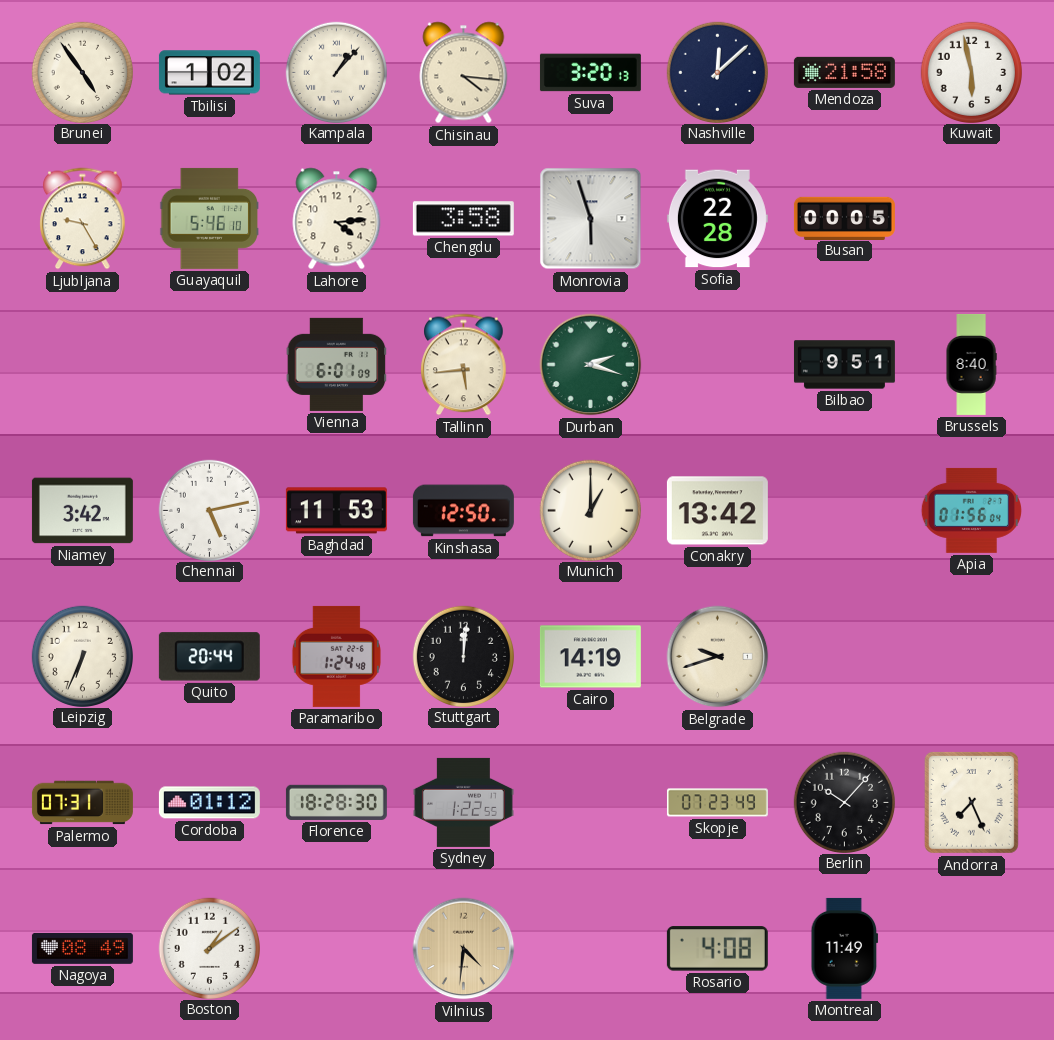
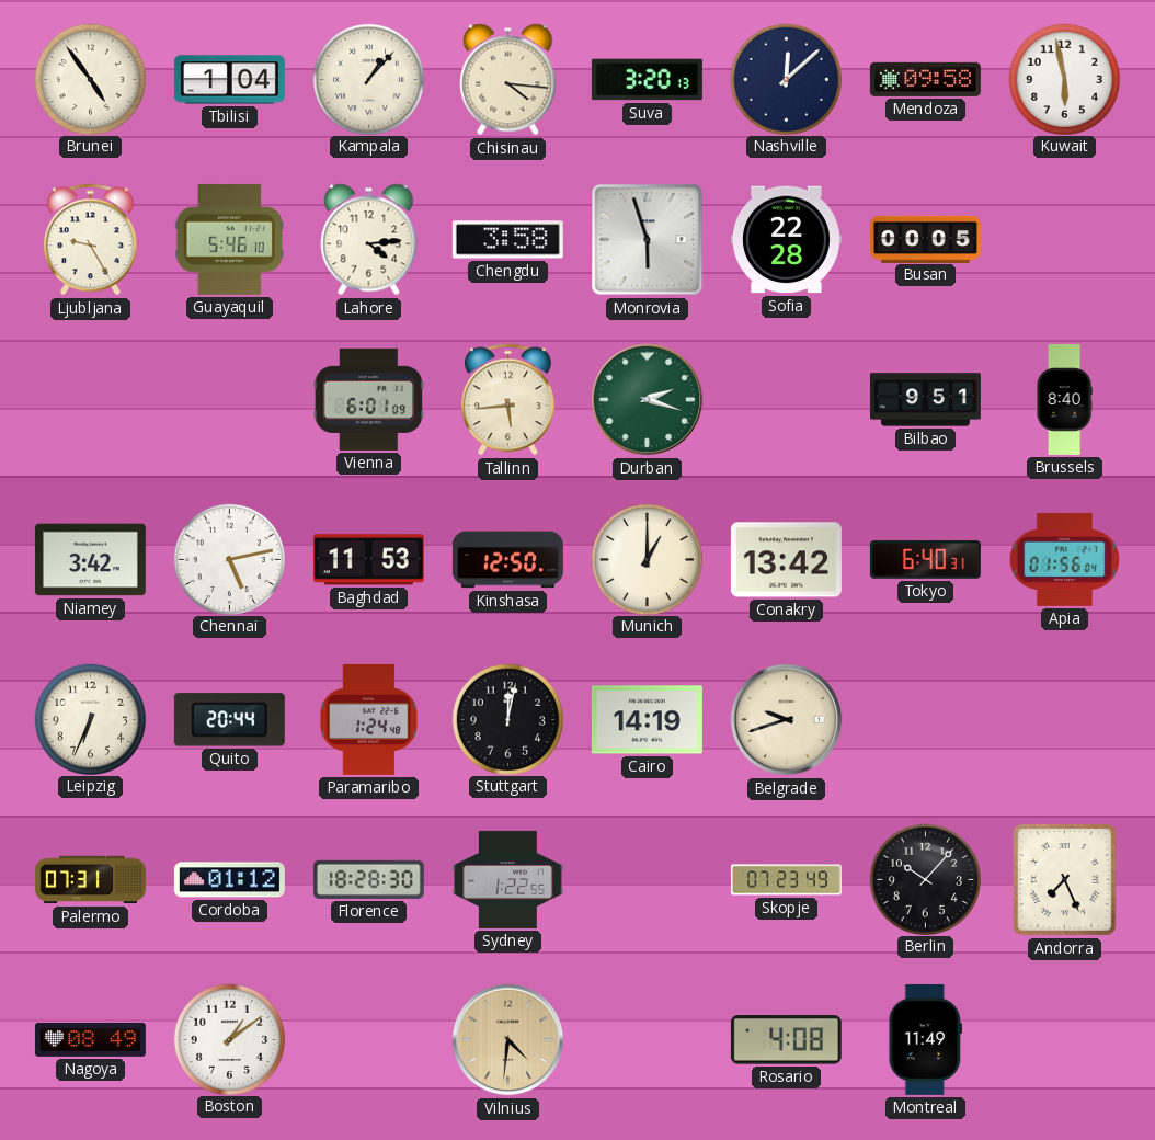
Tbilisi: 1:02 -> 1:04 (229, 80)
Mendoza: 21:58 -> 09:58 (925, 79)
Tokyo: none -> 6:40 (925, 560)
Stuttgart: 12:01 -> 12:02 (507, 719)
